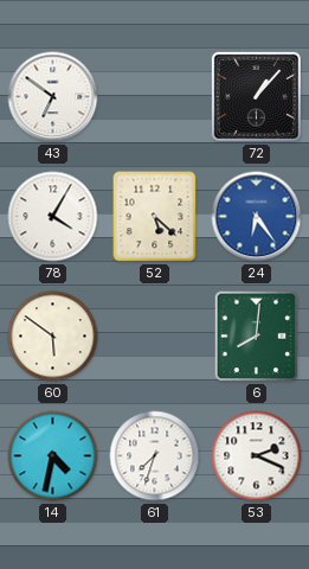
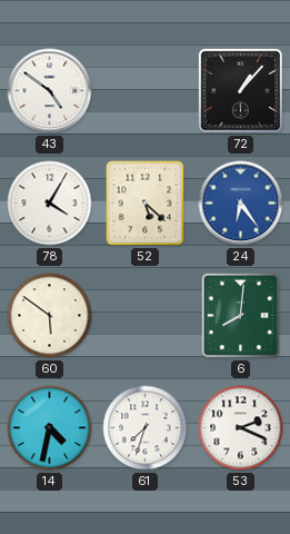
43: 6:51 -> 4:51 (50, 91)
